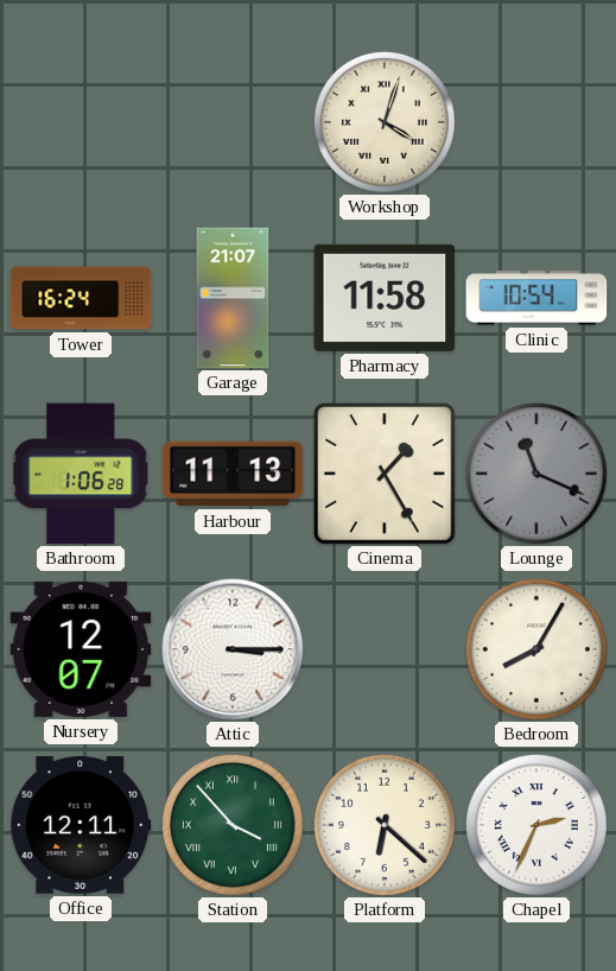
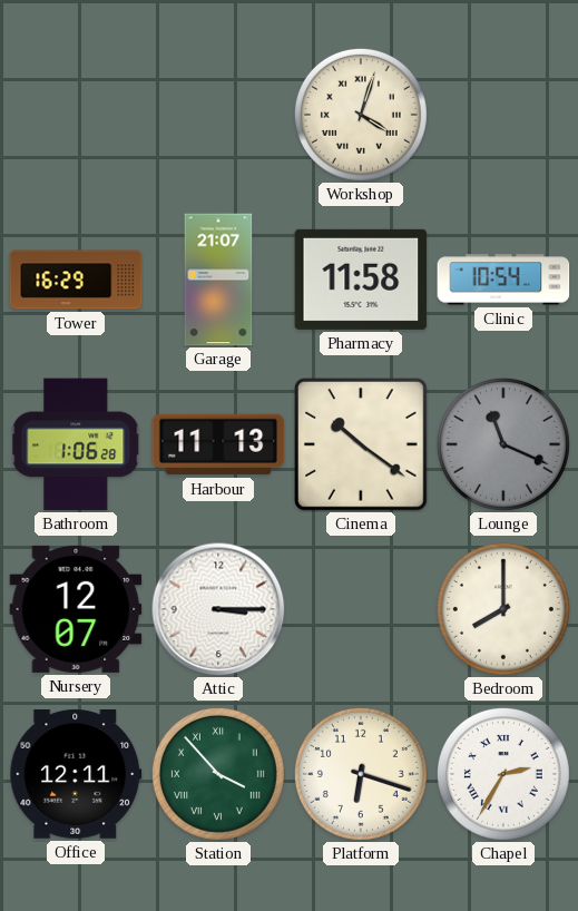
Tower: 16:24 -> 16:29 (76, 280)
Cinema: 1:25 -> 10:21 (361, 444)
Bedroom: 8:05 -> 8:00 (503, 609)
Platform: 6:22 -> 6:18 (361, 774)
Chapel: 2:34 -> 2:35 (503, 774)
